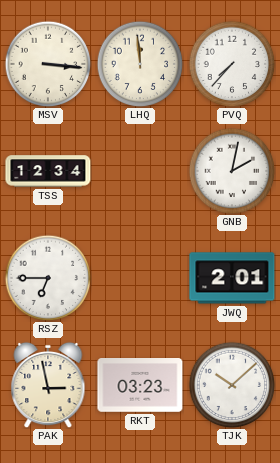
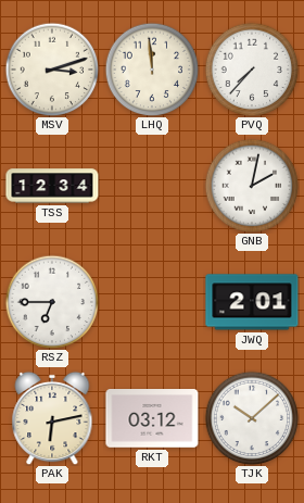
MSV: 3:16 -> 3:12 (52, 70)
PAK: 2:58 -> 6:13 (52, 418)
RKT: 03:23 -> 03:12 (152, 419)
